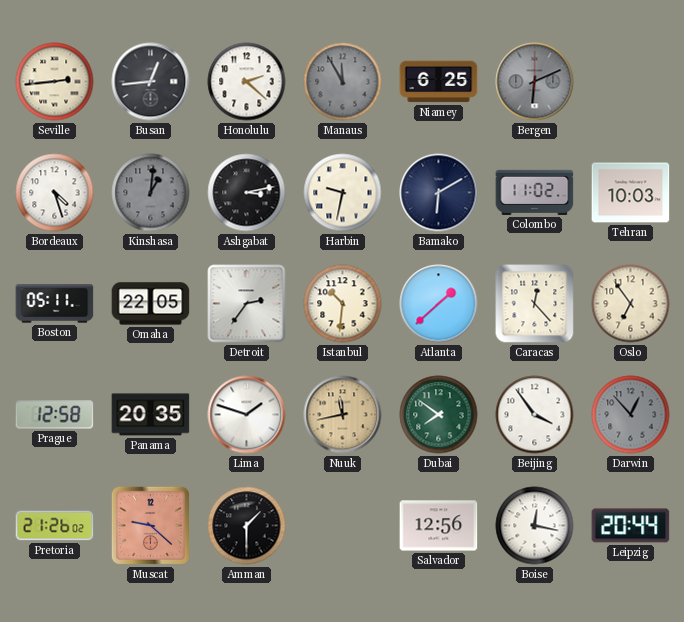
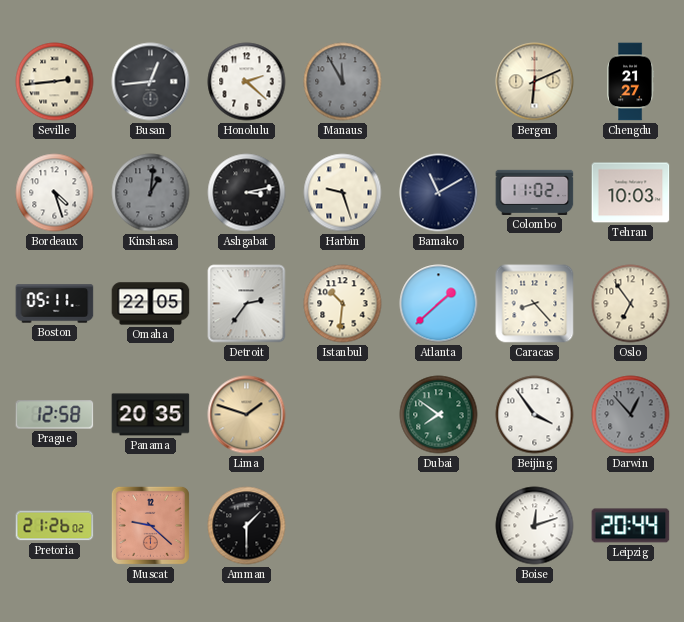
Niamey: 6:25 -> none (439, 82)
Bergen dial: grey -> cream (535, 82)
Chengdu: none -> 21:27 (631, 82)
Harbin: 9:32 -> 9:27 (343, 193)
Bamako: 6:10 -> 11:10 (439, 193)
Caracas: 12:23 -> 8:23 (535, 304)
Lima dial: white -> champagne (247, 415)
Nuuk: 11:43 -> none (343, 415)
Salvador: 12:56 -> none (439, 526)
Boise: 12:17 -> 12:12 (535, 526)
